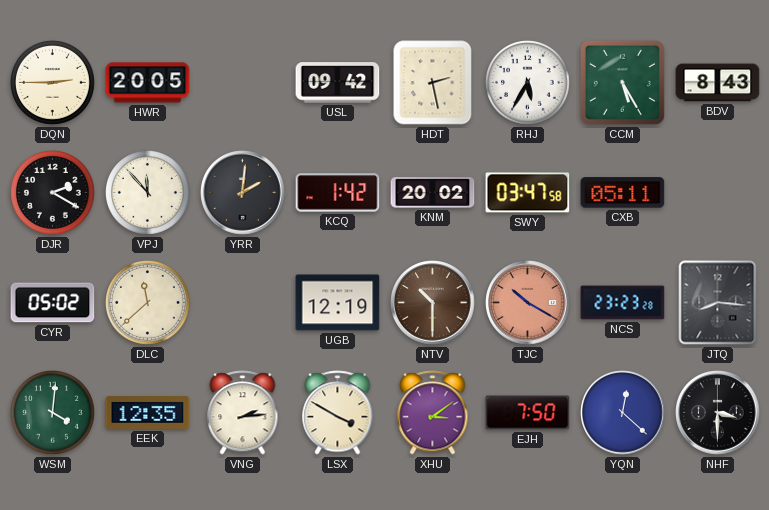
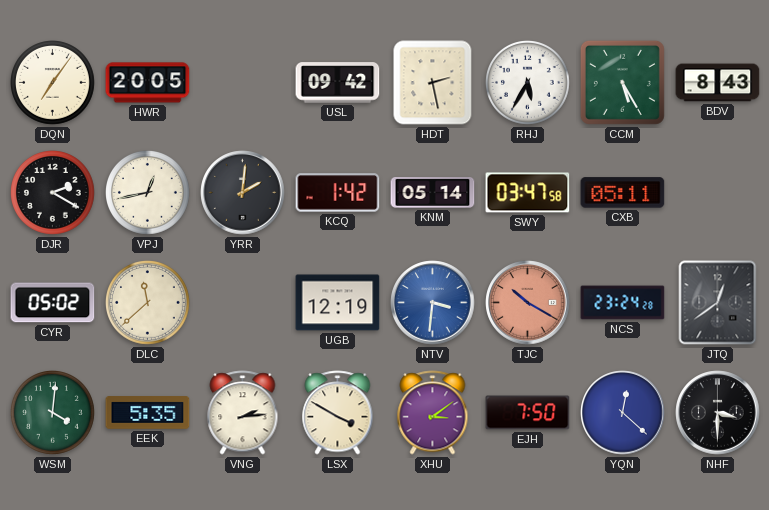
DQN: 2:45 -> 7:06 (53, 83)
VPJ: 11:53 -> 12:43 (148, 193)
KNM: 20:02 -> 05:14 (433, 193)
NTV: 10:30 -> 3:31 (433, 303)
NTV dial: brown -> blue (433, 303)
NCS: 23:23 -> 23:24 (623, 303)
JTQ: 8:16 -> 12:39 (718, 303)
EEK: 12:35 -> 5:35 (148, 413)
